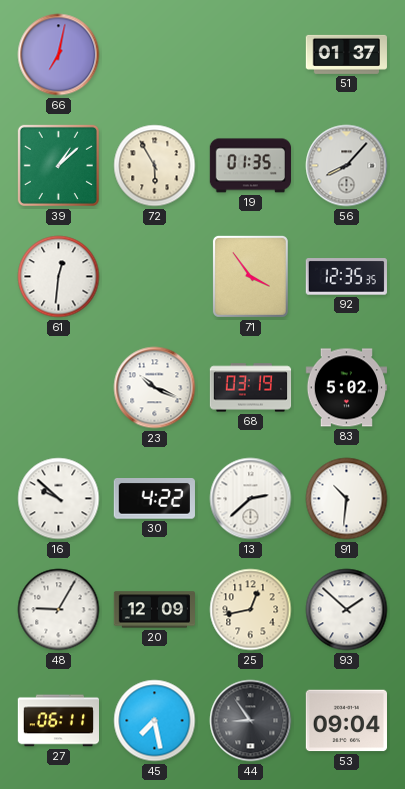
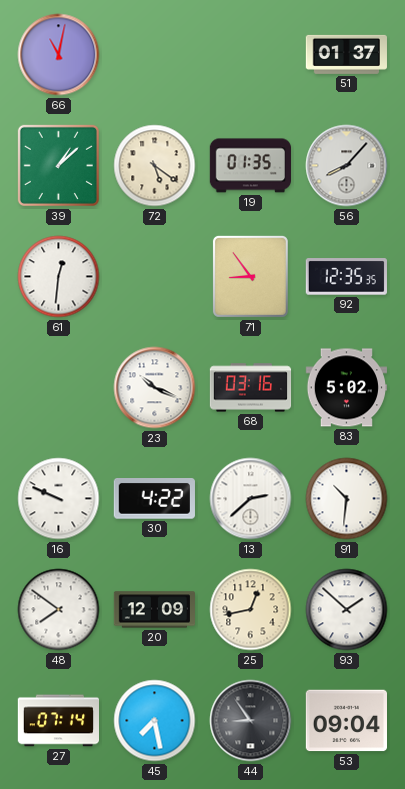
66: 7:02 -> 11:02 (59, 55)
72: 5:55 -> 5:21 (155, 166)
71: 3:54 -> 8:54 (250, 276)
68: 03:19 -> 03:16 (251, 388)
16: 9:52 -> 9:49 (59, 499)
48: 9:05 -> 7:51 (59, 610)
27: 06:11 -> 07:14 (58, 721)
